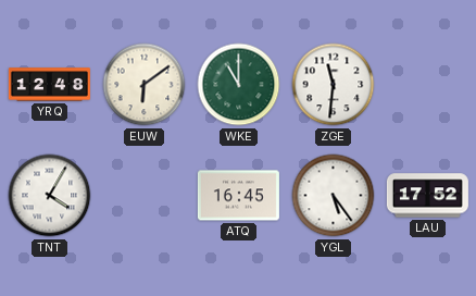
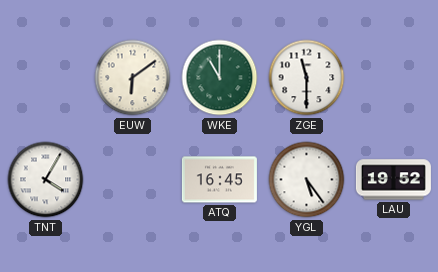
YRQ: 12:48 -> none (49, 85)
ZGE: 11:31 -> 11:30 (307, 78)
LAU: 17:52 -> 19:52 (393, 180)
